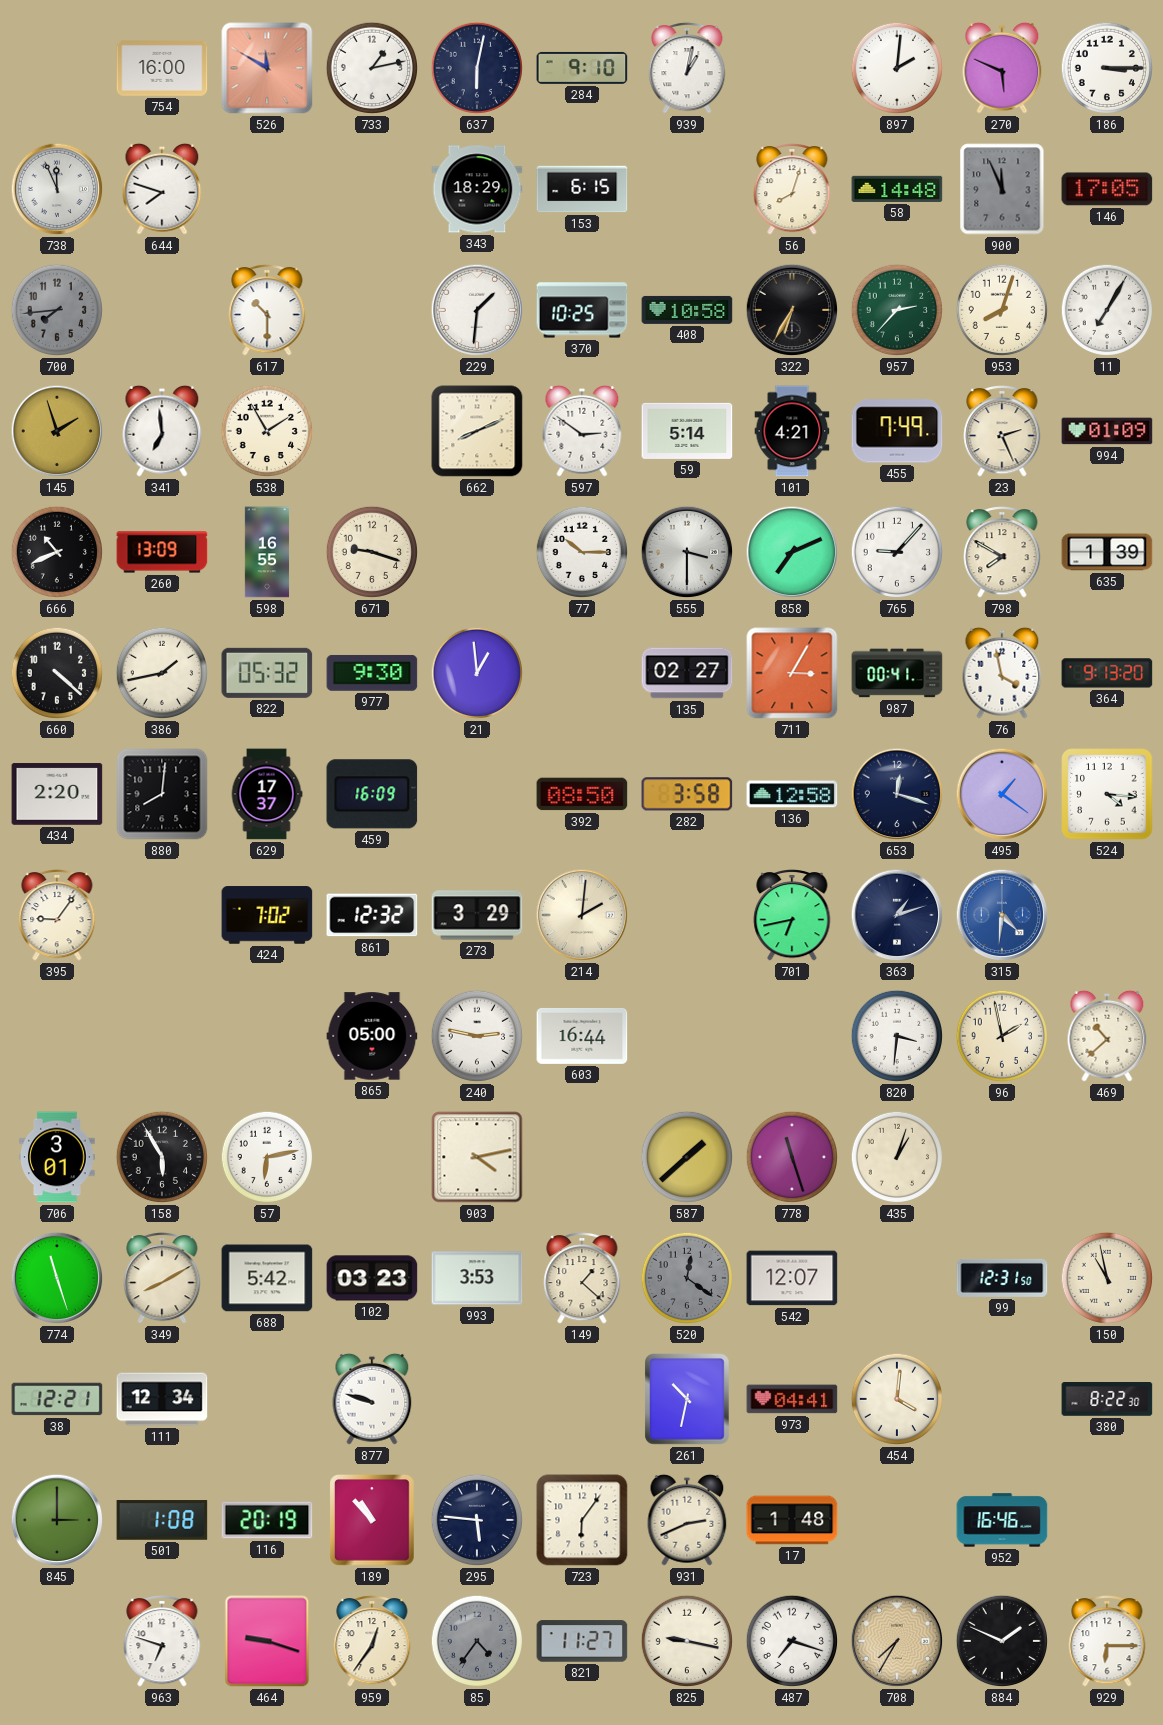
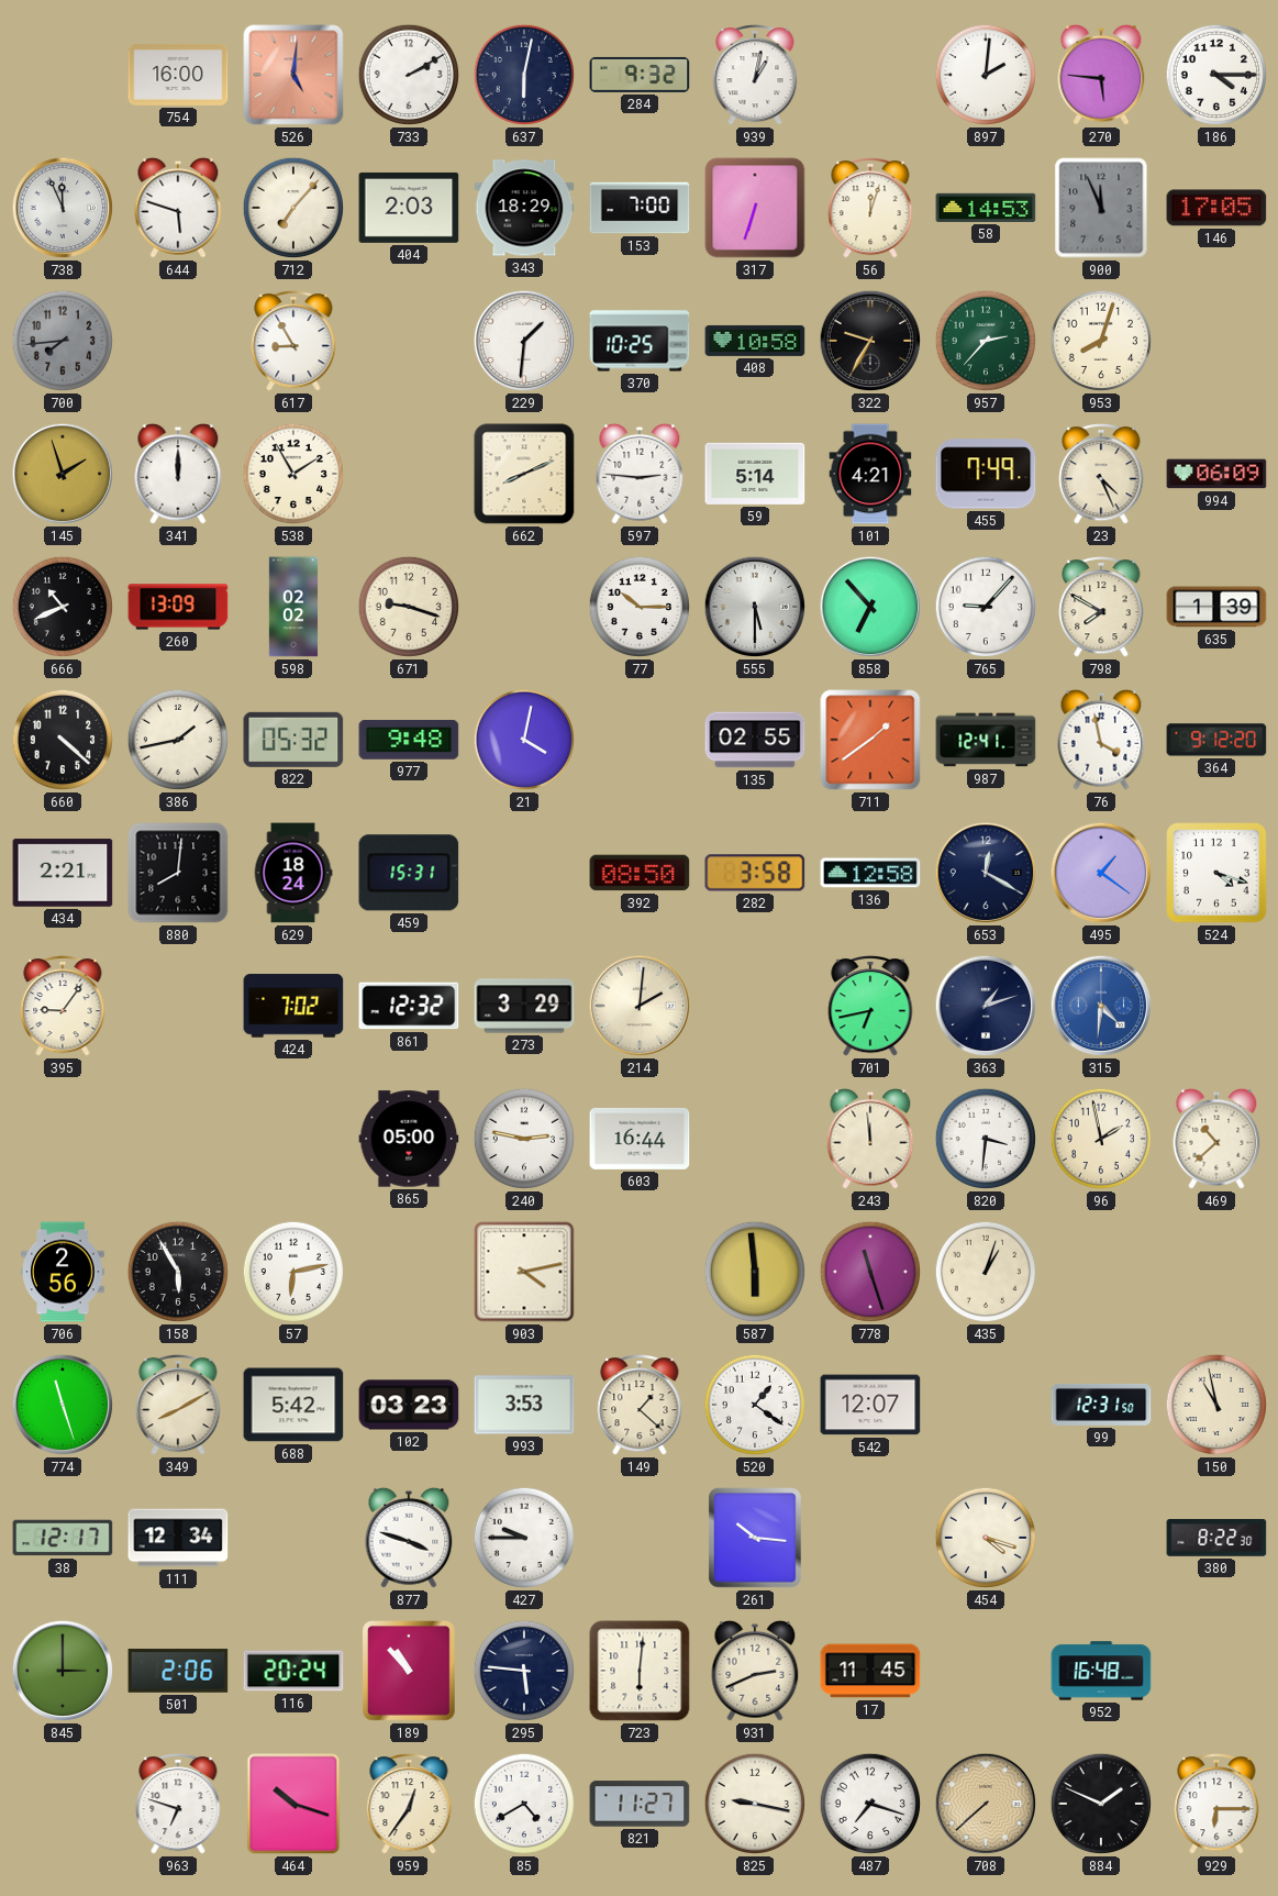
526: 11:50 -> 5:01 (293, 75)
733: 1:13 -> 2:10 (409, 75)
284: 9:10 -> 9:32 (640, 75)
270: 5:49 -> 5:46 (1101, 75)
186: 3:15 -> 4:15 (1216, 75)
644: 7:48 -> 5:48 (178, 208)
712: none -> 7:07 (293, 208)
404: none -> 2:03 (409, 208)
153: 6:15 -> 7:00 (640, 208)
317: none -> 6:33 (755, 208)
56: 8:03 -> 12:03 (870, 209)
58: 14:48 -> 14:53 (986, 208)
617: 10:30 -> 8:55 (293, 342)
322: 6:35 -> 9:35 (870, 341)
11: 7:05 -> none (1107, 310)
341: 6:59 -> 12:00 (178, 474)
597: 2:51 -> 2:46 (640, 474)
23: 2:26 -> 4:26 (1101, 475)
994: 01:09 -> 06:09 (1216, 474)
598: 16:55 -> 02:02 (293, 607)
555: 3:30 -> 5:30 (755, 607)
858: 7:11 -> 6:53 (870, 607)
977: 9:30 -> 9:48 (409, 740)
21: 12:59 -> 4:02 (524, 740)
135: 02:27 -> 02:55 (755, 740)
711: 3:05 -> 1:39 (870, 740)
987: 00:41 -> 12:41 (986, 740)
364: 9:13 -> 9:12 (1216, 740)
434: 2:20 -> 2:21 (63, 873)
629: 17:37 -> 18:24 (293, 873)
459: 16:09 -> 15:31 (409, 873)
653: 12:18 -> 12:20 (986, 873)
524: 4:16 -> 4:18 (1216, 873)
243: none -> 11:59 (870, 1139)
706: 3:01 -> 2:56 (63, 1272)
587: 1:38 -> 5:59 (755, 1272)
520: 12:21 -> 1:21 (755, 1405)
520 dial: grey -> white (755, 1405)
38: 12:21 -> 12:17 (63, 1538)
877: 9:48 -> 3:48 (409, 1538)
427: none -> 9:45 (524, 1538)
261: 10:32 -> 10:16 (756, 1538)
973: 04:41 -> none (792, 1399)
454: 4:01 -> 4:18 (986, 1538)
501: 1:08 -> 2:06 (178, 1671)
116: 20:19 -> 20:24 (293, 1671)
723: 6:06 -> 6:01 (640, 1671)
17: 1:48 -> 11:45 (870, 1671)
952: 16:46 -> 16:48 (1101, 1671)
464: 9:18 -> 10:18 (293, 1804)
85: 4:36 -> 4:40 (524, 1804)
85 dial: grey -> white (524, 1804)
708: 7:35 -> 7:38 (986, 1804)
